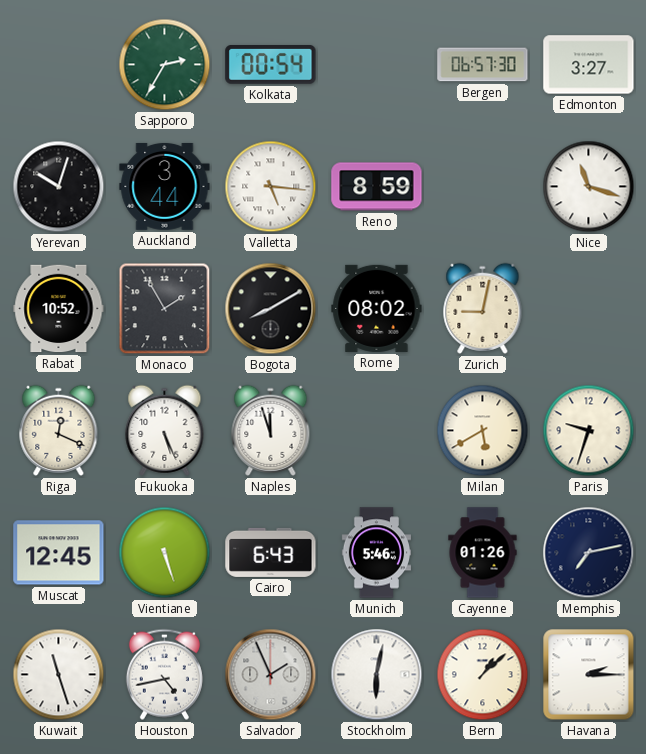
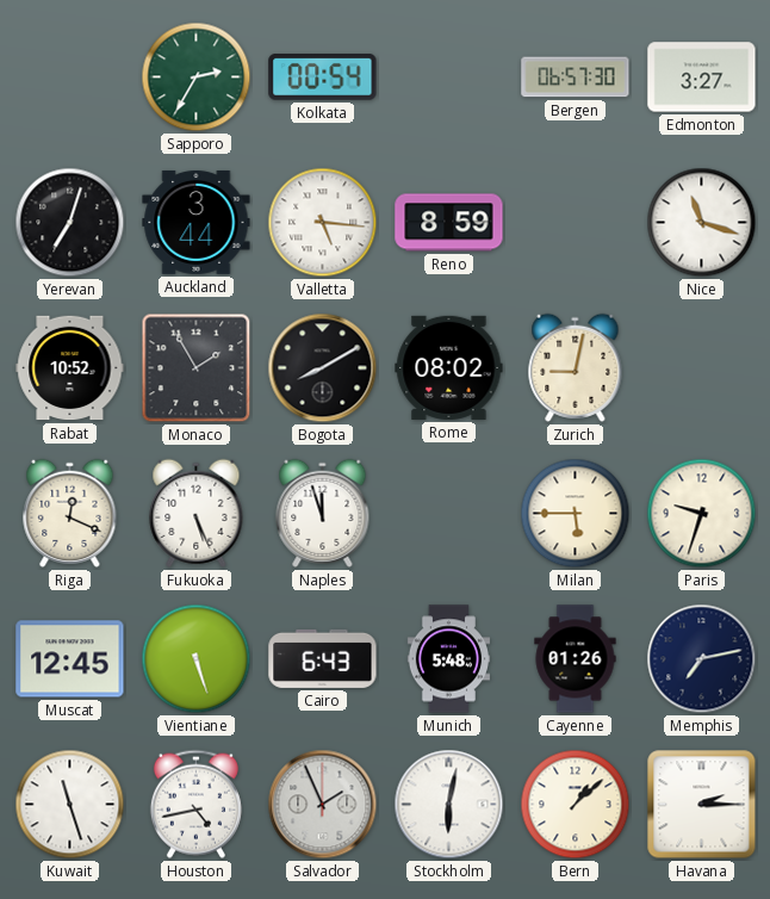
Yerevan: 10:03 -> 7:03 (70, 223)
Milan: 5:40 -> 5:45 (576, 514)
Munich: 5:46 -> 5:48 (448, 659)
